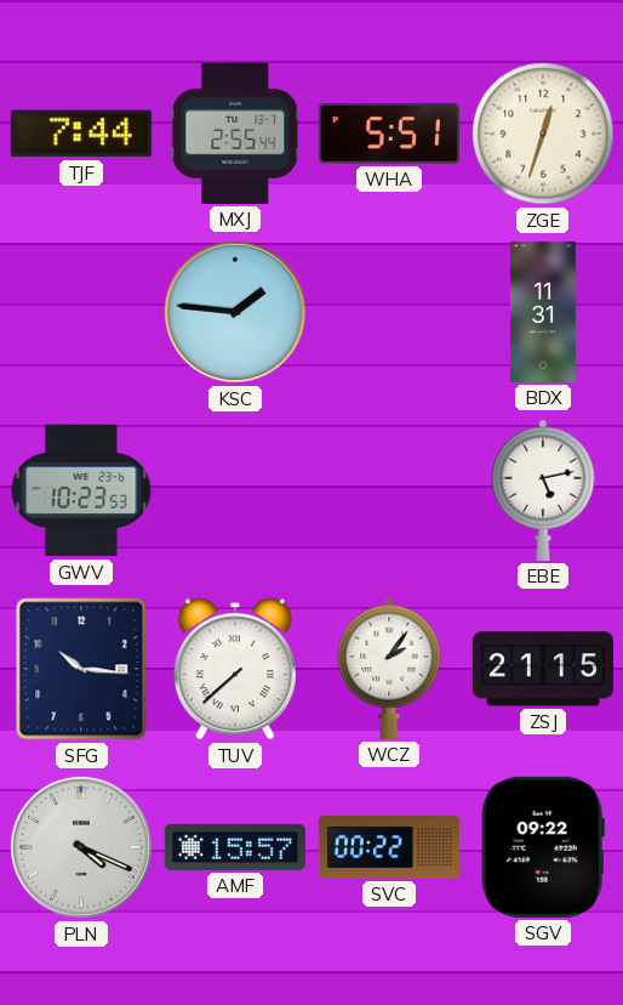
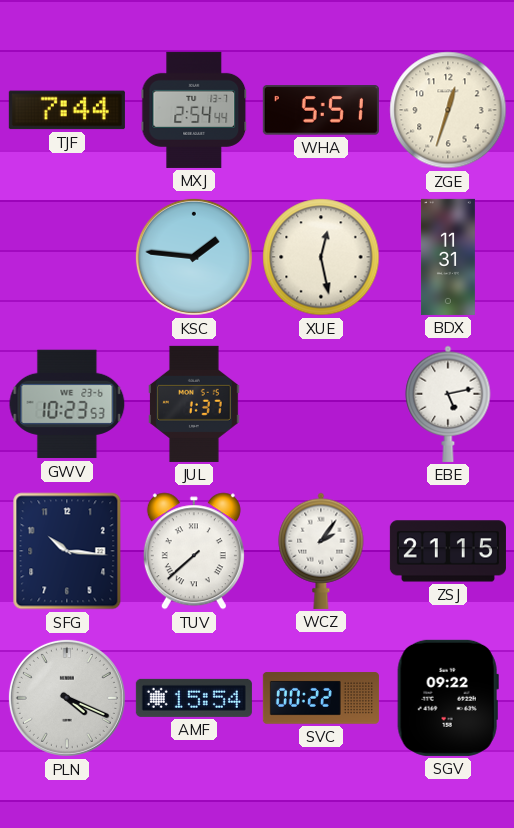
MXJ: 2:55 -> 2:54 (194, 110)
XUE: none -> 12:28 (321, 257)
JUL: none -> 1:37 (194, 404)
AMF: 15:57 -> 15:54 (194, 698)
